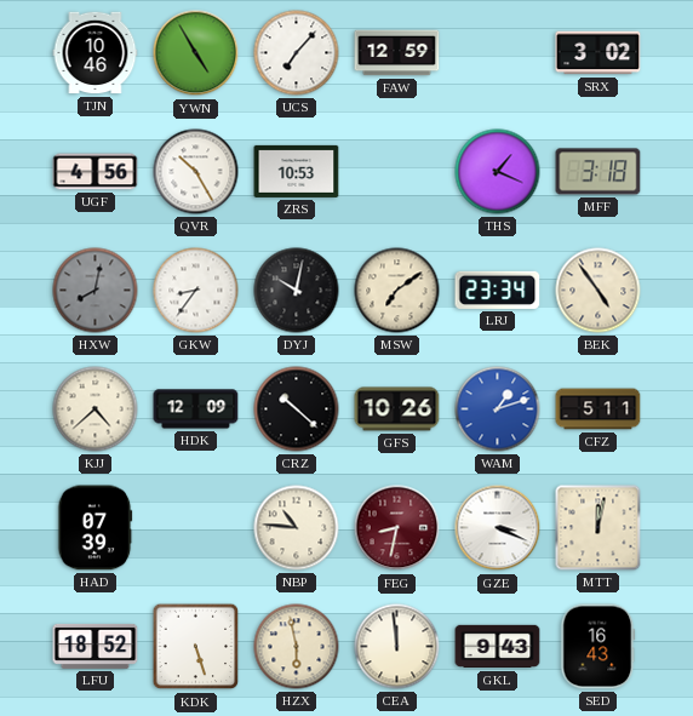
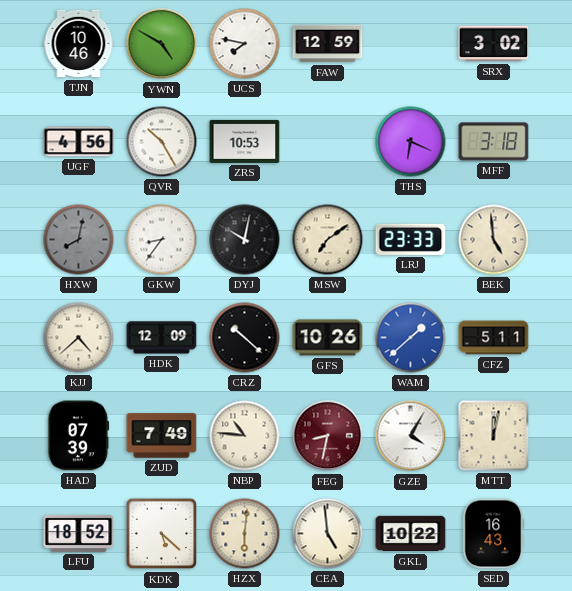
YWN: 4:55 -> 4:50 (162, 44)
UCS: 7:07 -> 7:47 (245, 44)
THS: 1:19 -> 6:19 (411, 142)
LRJ: 23:34 -> 23:33 (411, 239)
BEK: 4:54 -> 4:59 (494, 240)
WAM: 1:12 -> 1:38 (411, 338)
ZUD: none -> 7:49 (162, 436)
GZE: 3:19 -> 4:05 (411, 436)
KDK: 5:27 -> 5:22 (162, 534)
HZX: 5:58 -> 6:01 (245, 534)
CEA: 11:59 -> 4:59 (328, 534)
GKL: 9:43 -> 10:22 (411, 534)
